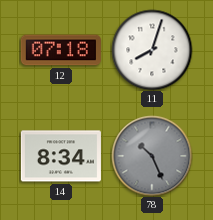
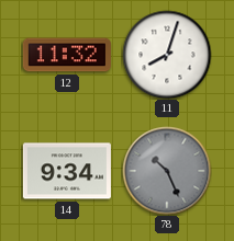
12: 07:18 -> 11:32 (67, 55)
14: 8:34 -> 9:34 (67, 171)
